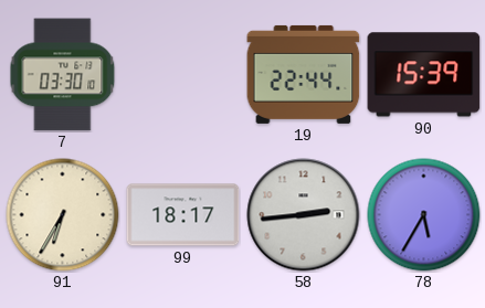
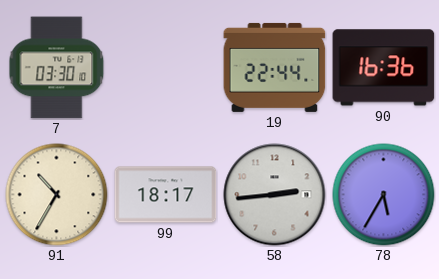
90: 15:39 -> 16:36 (384, 68)
91: 6:35 -> 10:35 (57, 195)
